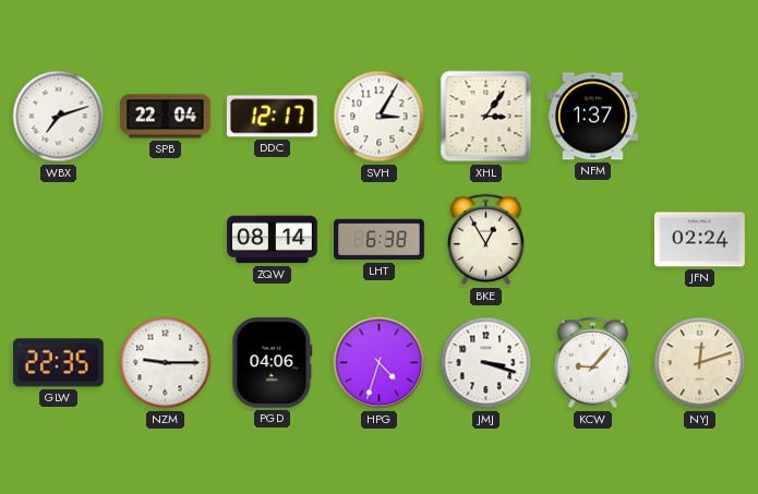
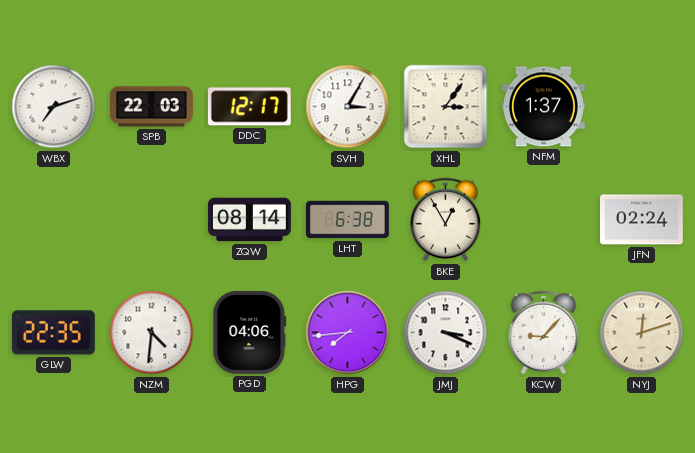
SPB: 22:04 -> 22:03 (152, 107)
NZM: 9:15 -> 4:31 (152, 333)
HPG: 4:33 -> 7:44 (348, 333)
JMJ: 3:18 -> 3:19 (446, 333)
